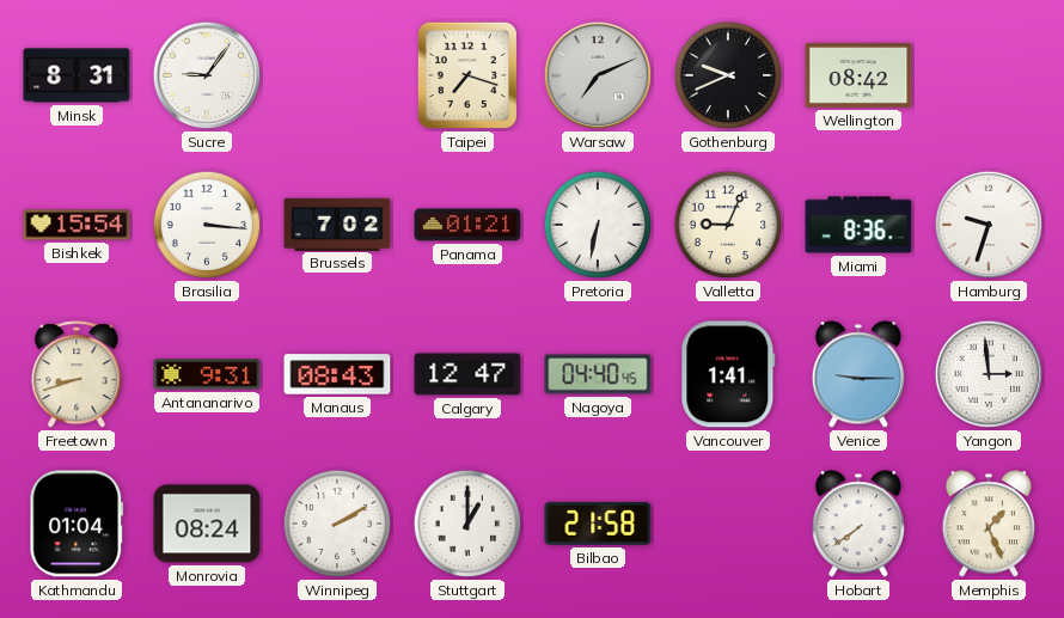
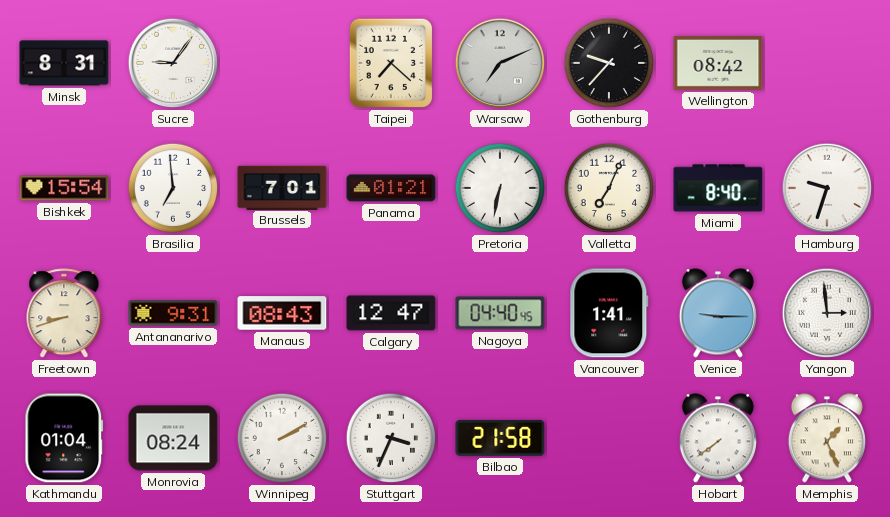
Taipei: 7:18 -> 7:22 (391, 63)
Gothenburg: 9:41 -> 9:37 (609, 63)
Brasilia: 3:16 -> 6:59 (173, 188)
Brussels: 7:02 -> 7:01 (282, 187)
Valletta: 9:04 -> 7:04 (609, 188)
Miami: 8:36 -> 8:40 (718, 188)
Stuttgart: 1:00 -> 3:34 (391, 438)
